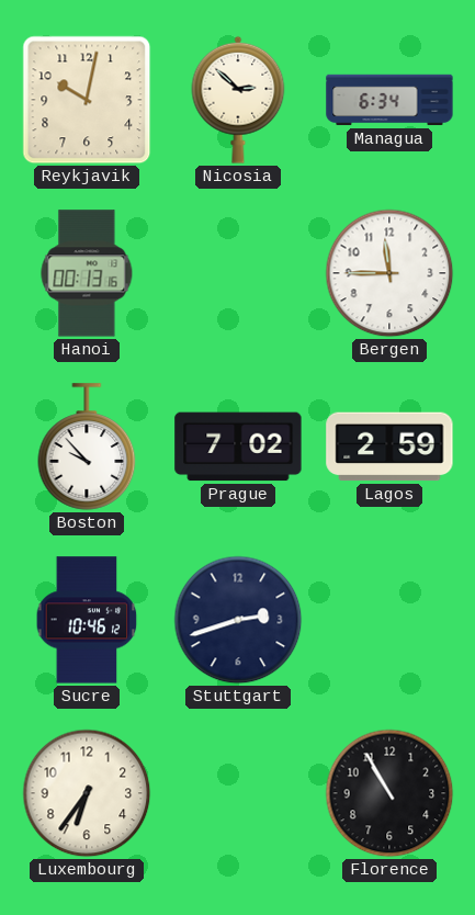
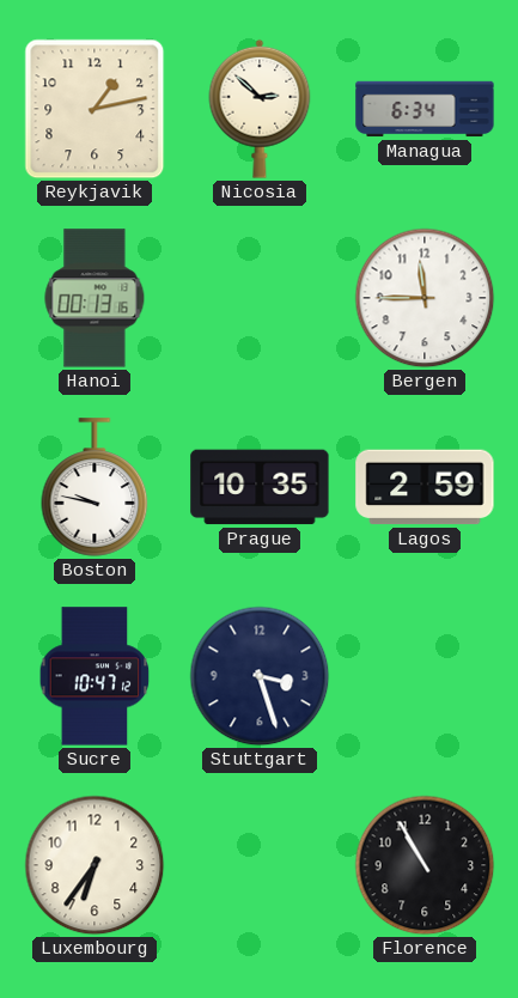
Reykjavik: 10:02 -> 1:13 (95, 109)
Boston: 9:53 -> 9:47 (95, 487)
Prague: 7:02 -> 10:35 (260, 487)
Sucre: 10:46 -> 10:47 (95, 676)
Stuttgart: 2:42 -> 3:27 (260, 676)
